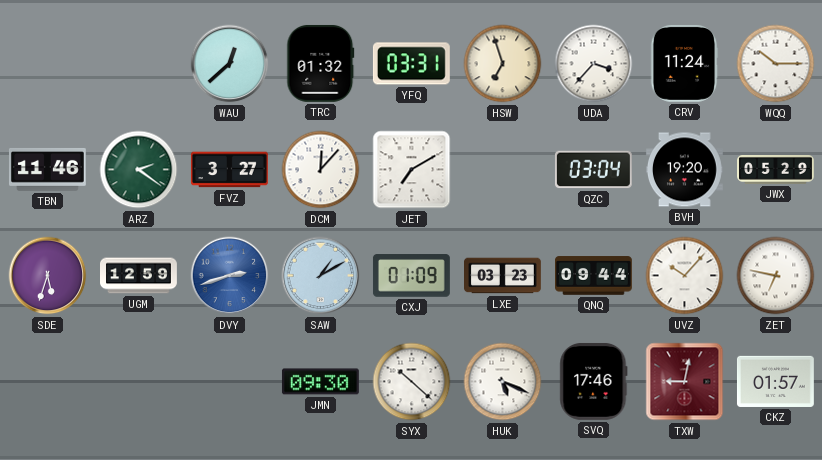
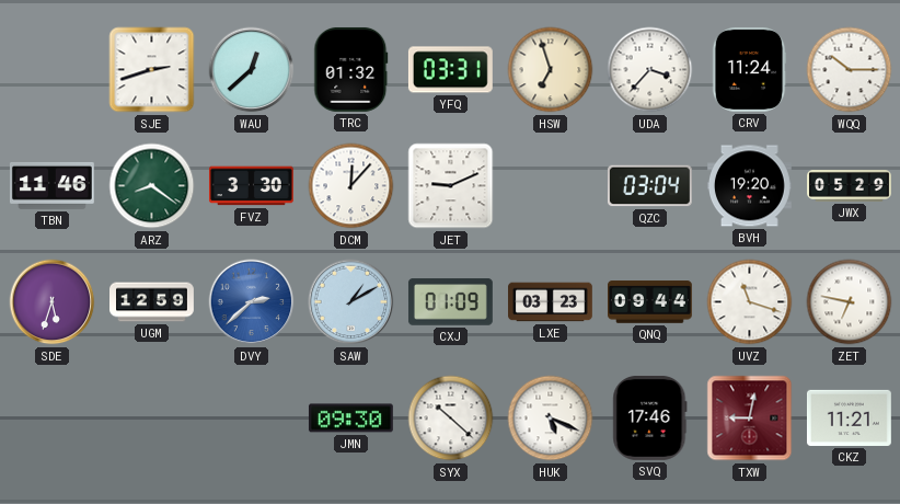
SJE: none -> 2:42 (152, 70)
ARZ: 2:21 -> 8:21 (152, 186)
FVZ: 3:27 -> 3:30 (251, 186)
JET: 7:10 -> 9:11 (451, 186)
DVY: 2:42 -> 2:38 (252, 302)
UVZ: 10:07 -> 11:18 (750, 302)
CKZ: 01:57 -> 11:21 (849, 417)
